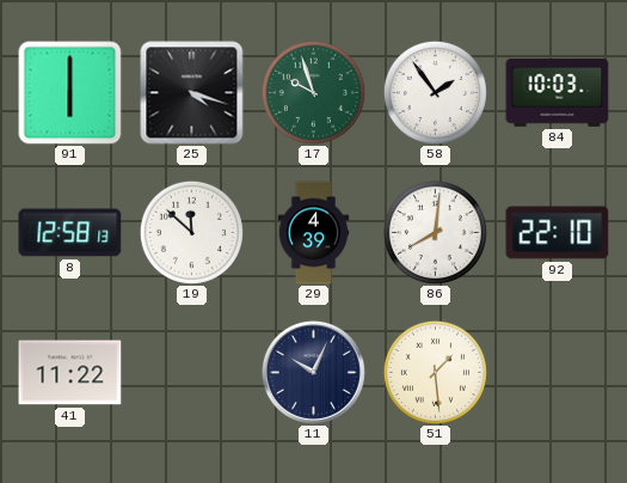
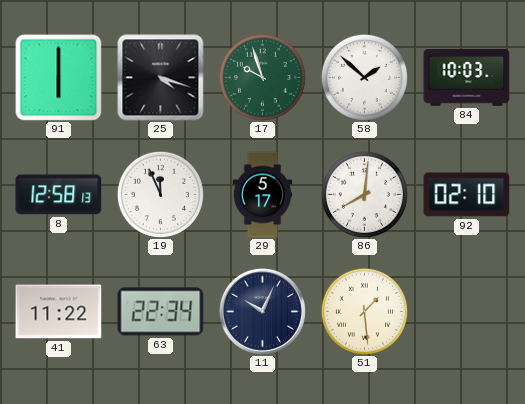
58: 1:54 -> 1:52 (364, 77)
19: 11:52 -> 11:56 (160, 194)
29: 4:39 -> 5:17 (263, 195)
92: 22:10 -> 02:10 (467, 195)
63: none -> 22:34 (161, 312)
